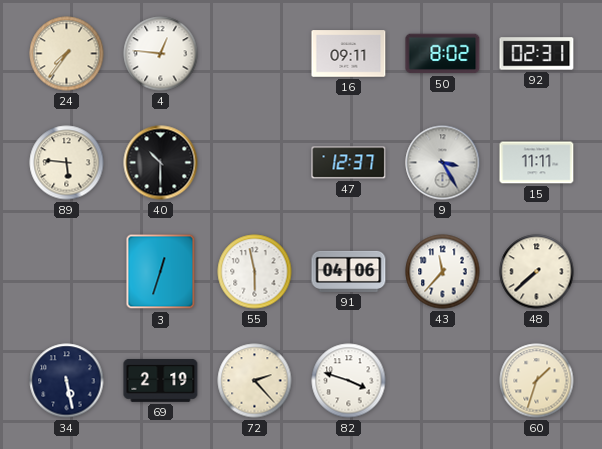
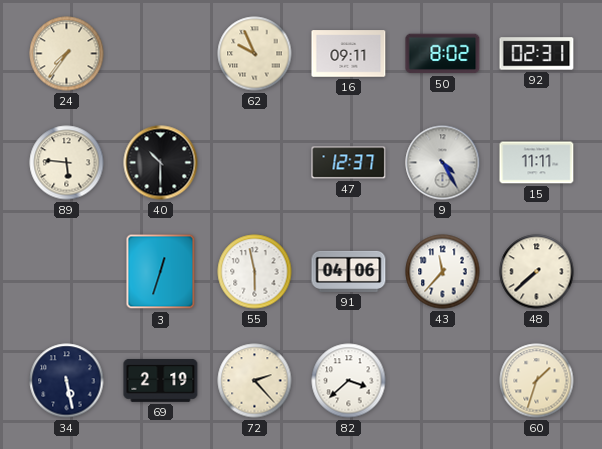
4: 12:46 -> none (161, 54)
62: none -> 9:56 (255, 54)
9: 3:25 -> 4:25 (443, 163)
82: 3:48 -> 3:38 (349, 381)
